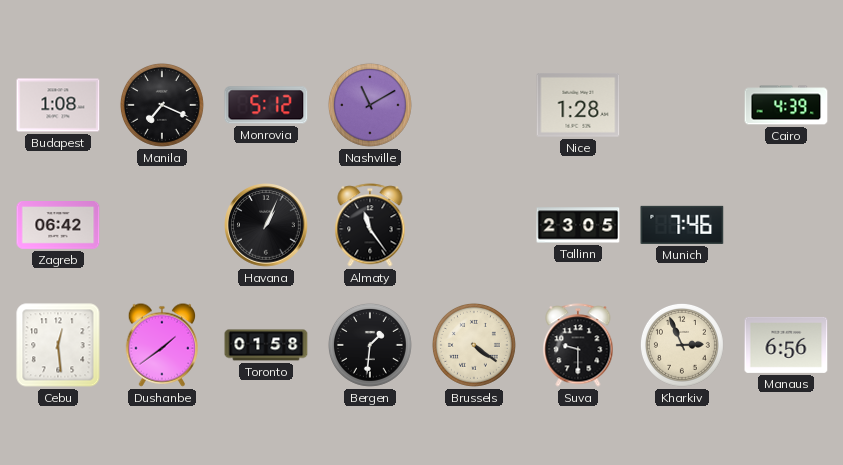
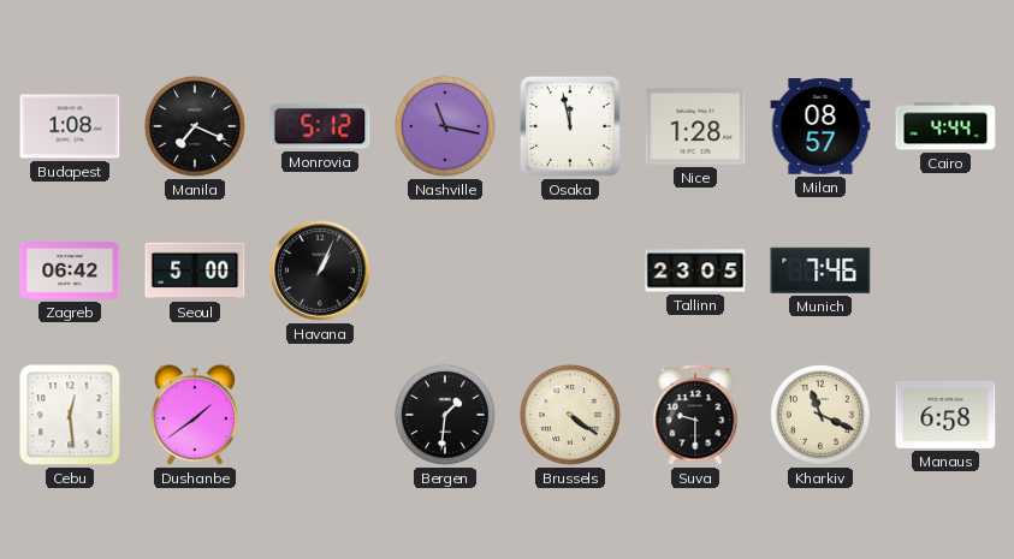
Nashville: 11:10 -> 11:17 (445, 126)
Osaka: none -> 11:58 (570, 126)
Milan: none -> 08:57 (820, 126)
Cairo: 4:39 -> 4:44 (945, 126)
Seoul: none -> 5:00 (195, 270)
Almaty: 11:24 -> none (370, 225)
Toronto: 01:58 -> none (266, 345)
Kharkiv: 2:56 -> 11:19 (820, 415)
Manaus: 6:56 -> 6:58 (945, 415)
